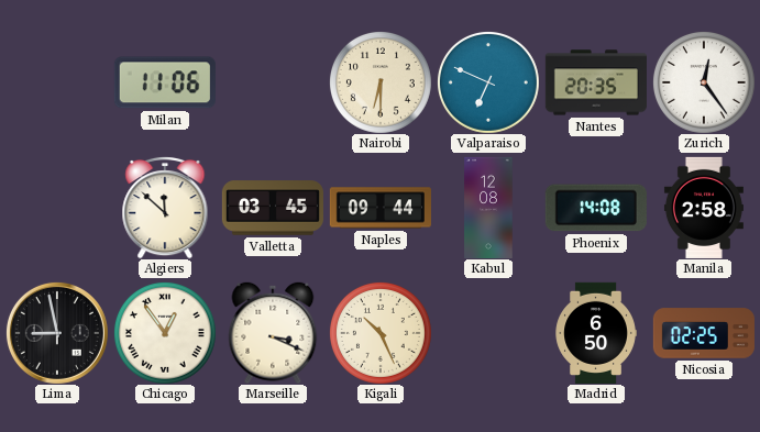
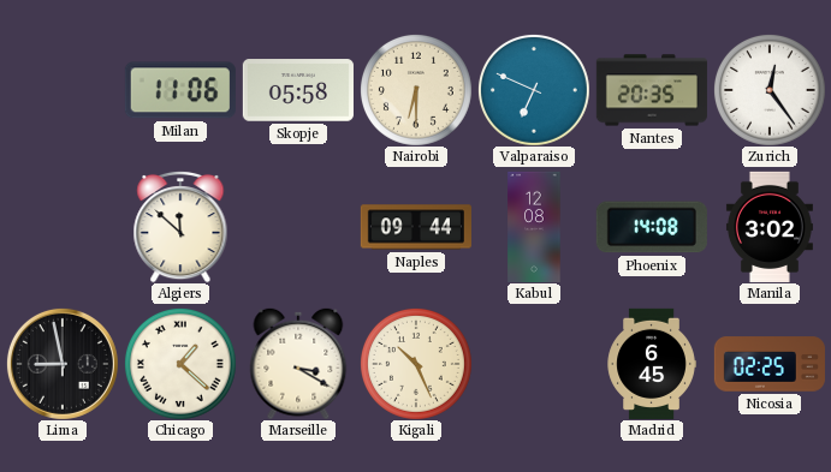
Skopje: none -> 05:58 (298, 90)
Valletta: 03:45 -> none (273, 208)
Manila: 2:58 -> 3:02 (770, 226)
Chicago: 12:54 -> 1:22 (180, 364)
Marseille: 3:19 -> 3:20 (298, 364)
Madrid: 6:50 -> 6:45 (652, 364)
